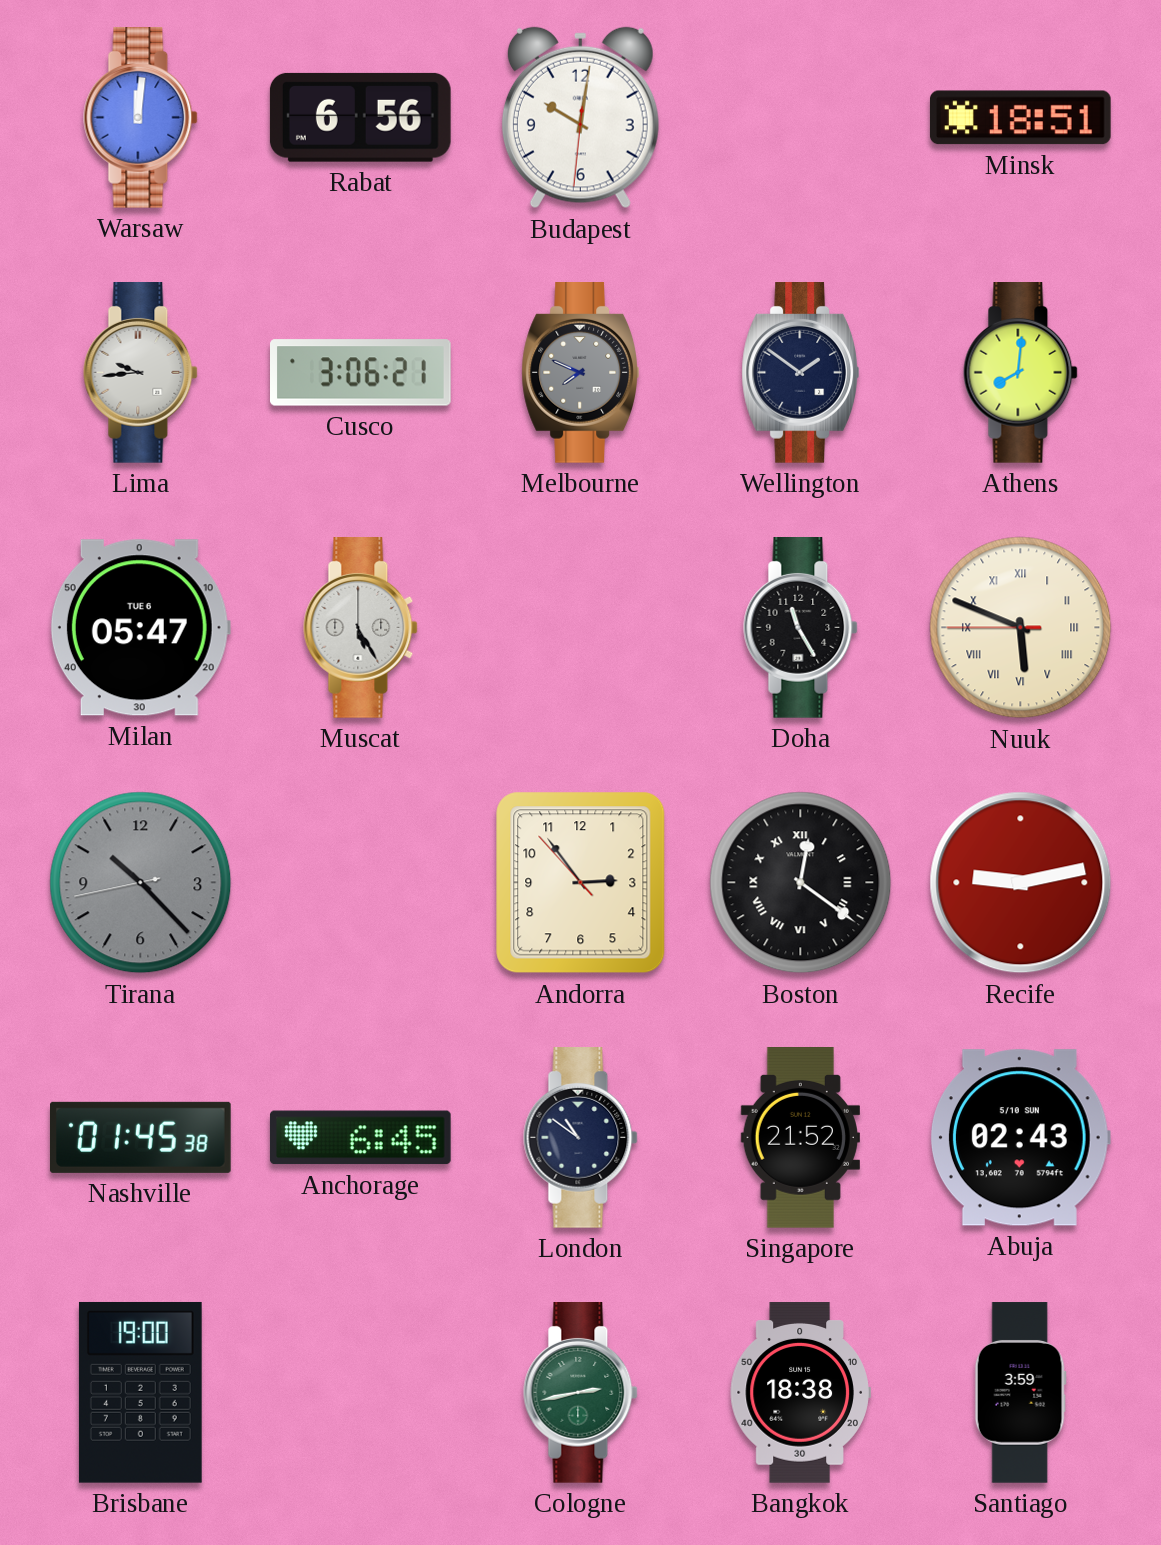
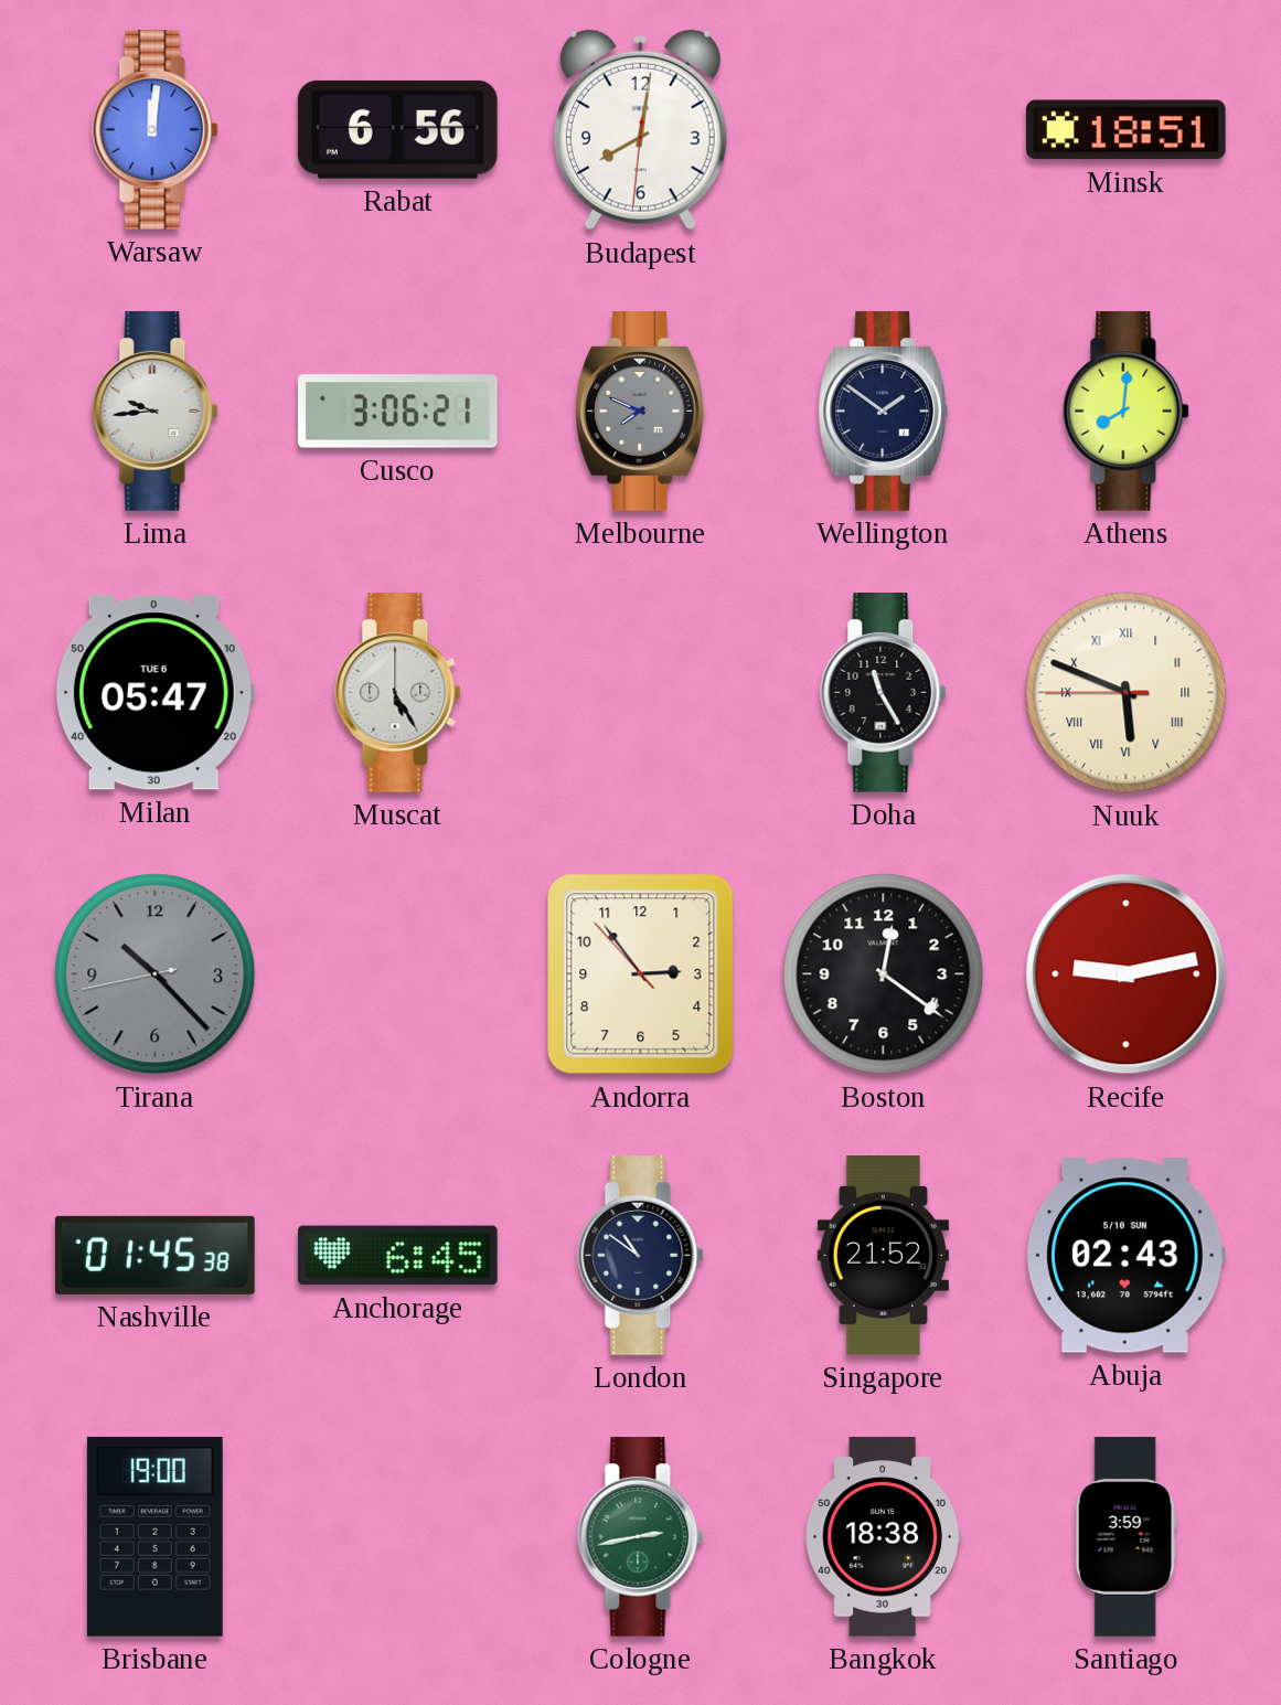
Budapest: 10:01 -> 8:01 (640, 130)
Boston numerals: Roman -> Arabic (884, 974)
